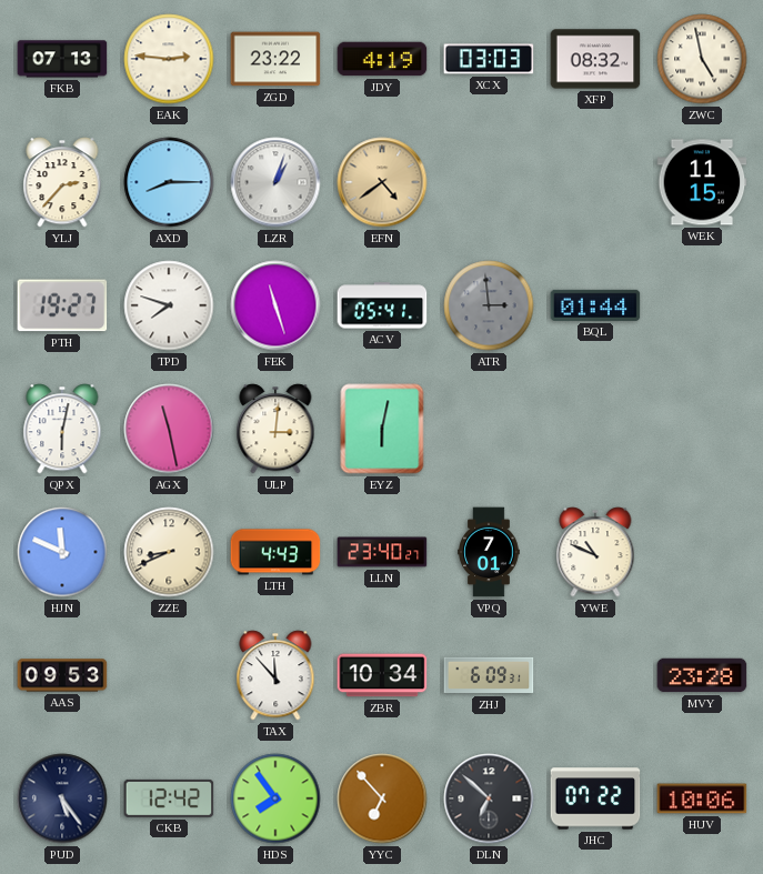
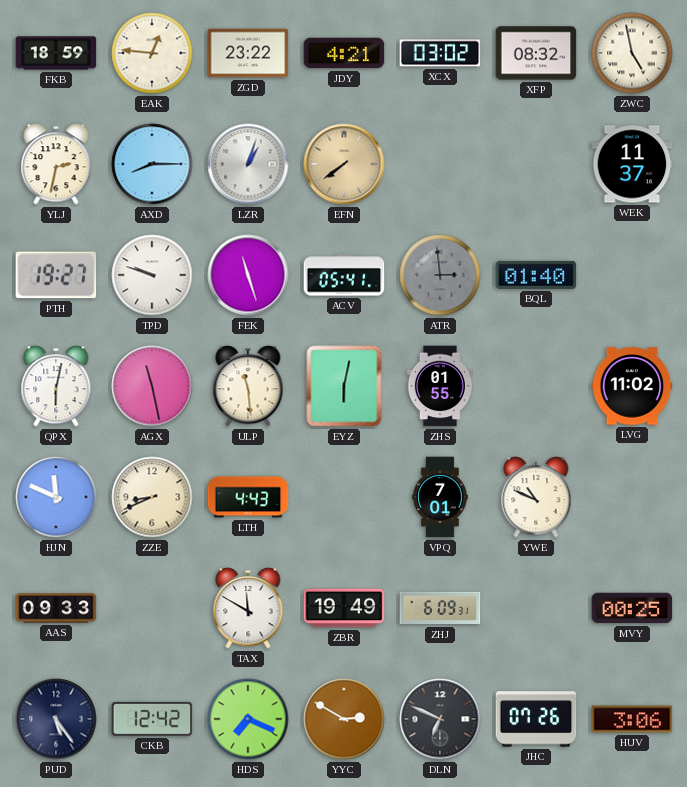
FKB: 07:13 -> 18:59 (56, 53)
EAK: 2:46 -> 12:46 (152, 53)
JDY: 4:19 -> 4:21 (344, 53)
XCX: 03:03 -> 03:02 (440, 53)
YLJ: 2:37 -> 2:32 (56, 164)
EFN: 4:39 -> 7:39 (344, 164)
WEK: 11:15 -> 11:37 (632, 164)
TPD: 7:48 -> 9:48 (152, 275)
BQL: 01:44 -> 01:40 (536, 275)
ULP: 3:01 -> 11:29 (248, 386)
ZHS: none -> 01:55 (439, 386)
LVG: none -> 11:02 (632, 386)
LLN: 23:40 -> none (382, 552)
AAS: 09:53 -> 09:33 (56, 608)
TAX: 11:53 -> 11:50 (248, 608)
ZBR: 10:34 -> 19:49 (344, 608)
MVY: 23:28 -> 00:25 (632, 608)
HDS: 7:54 -> 7:19 (248, 719)
YYC: 6:53 -> 2:50 (344, 719)
DLN: 6:52 -> 6:49 (440, 719)
JHC: 07:22 -> 07:26 (536, 719)
HUV: 10:06 -> 3:06 (632, 719)
